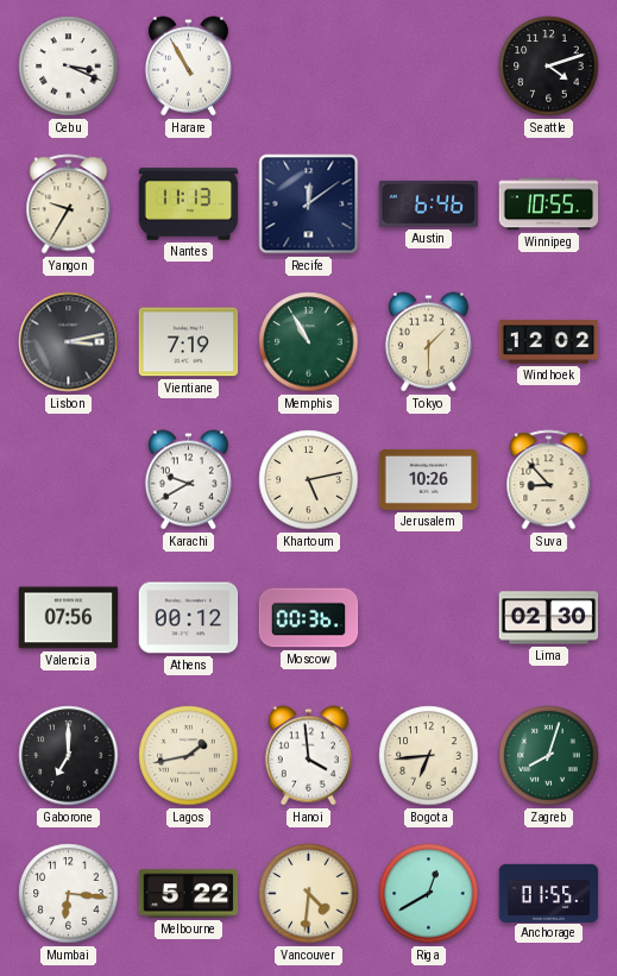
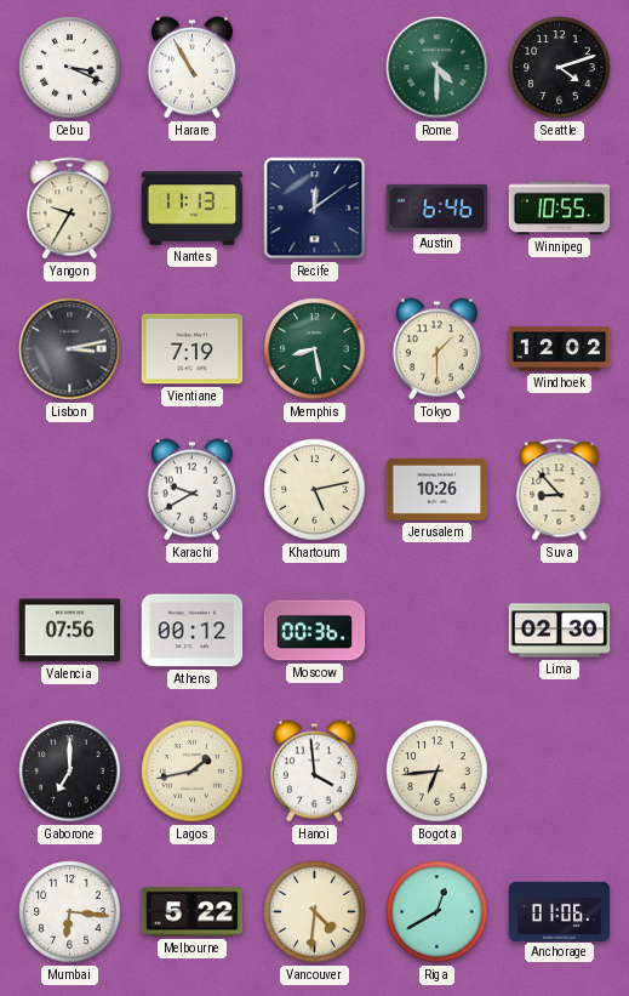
Rome: none -> 4:30 (438, 68)
Memphis: 10:55 -> 8:28 (315, 349)
Zagreb: 8:03 -> none (549, 756)
Anchorage: 01:55 -> 01:06 (560, 911)
